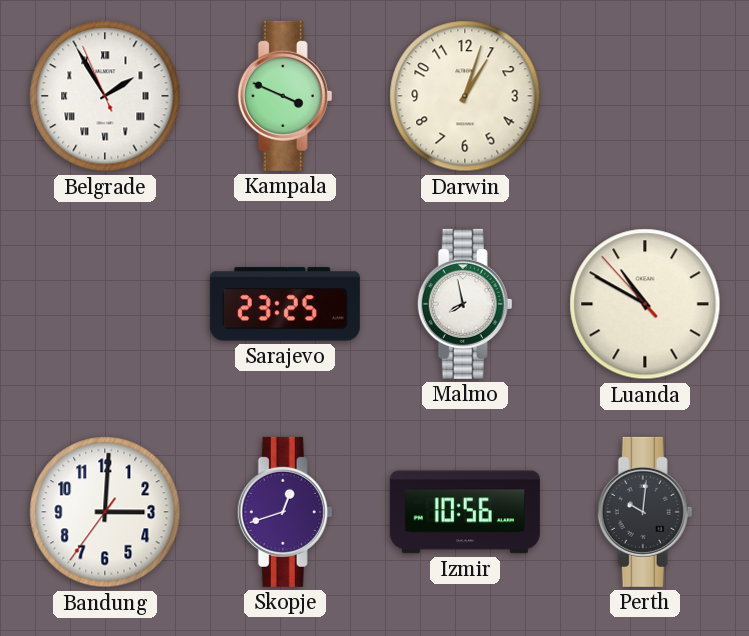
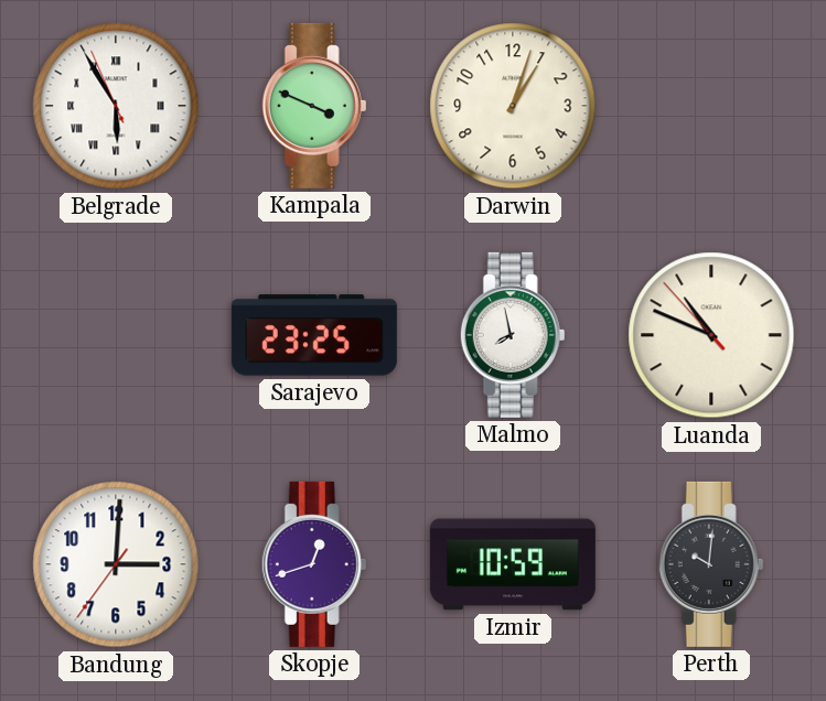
Belgrade: 1:54 -> 5:54 (116, 106)
Luanda: 10:49 -> 10:48 (711, 335)
Izmir: 10:56 -> 10:59 (513, 564)
